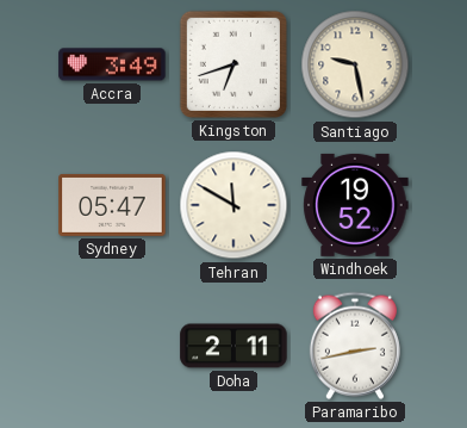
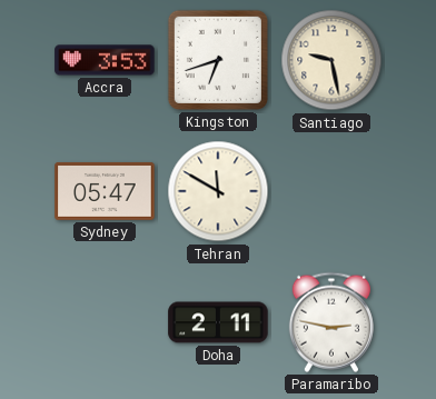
Accra: 3:49 -> 3:53 (105, 60)
Windhoek: 19:52 -> none (355, 205)
Paramaribo: 2:43 -> 2:47 (331, 322)
